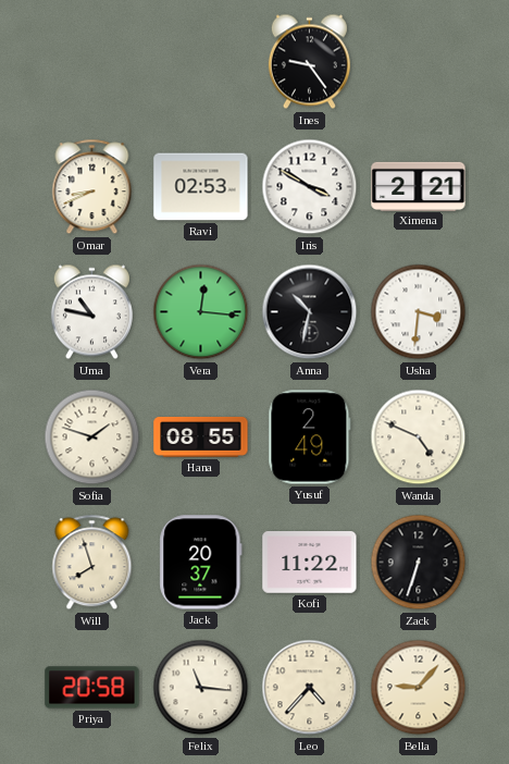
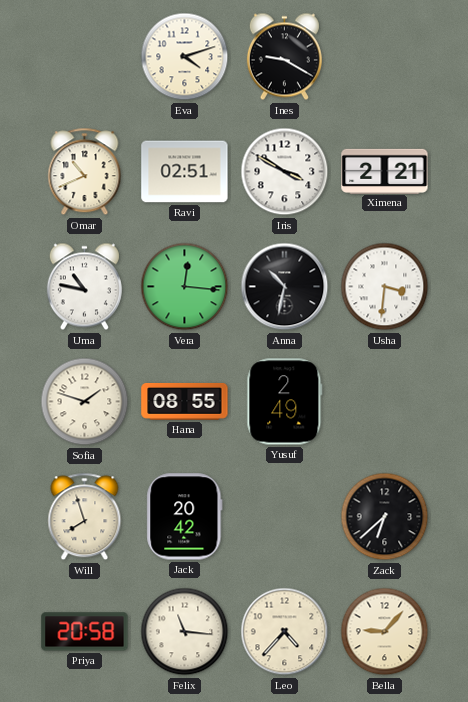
Eva: none -> 4:12 (185, 57)
Ines: 9:24 -> 9:20 (284, 57)
Omar: 8:41 -> 10:41 (85, 172)
Ravi: 02:53 -> 02:51 (185, 172)
Wanda: 4:49 -> none (419, 438)
Jack: 20:37 -> 20:42 (185, 517)
Kofi: 11:22 -> none (310, 563)
Zack: 6:33 -> 6:38 (385, 517)
